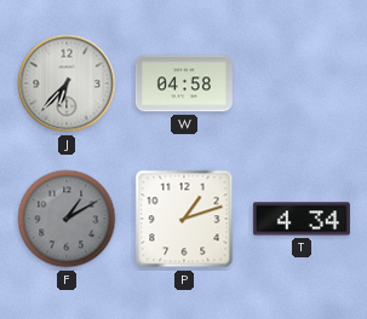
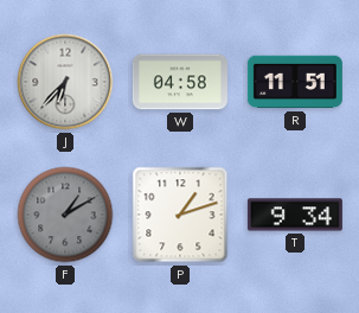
R: none -> 11:51 (295, 82)
T: 4:34 -> 9:34 (295, 215)
